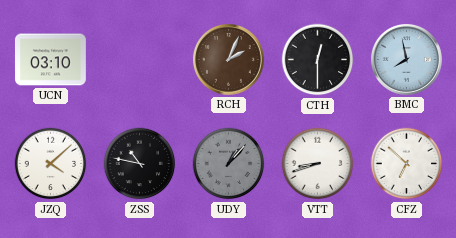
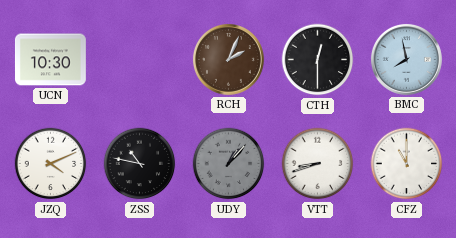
UCN: 03:10 -> 10:30 (50, 60)
JZQ: 4:08 -> 4:11 (51, 164)
CFZ: 6:52 -> 11:00 (407, 164)
